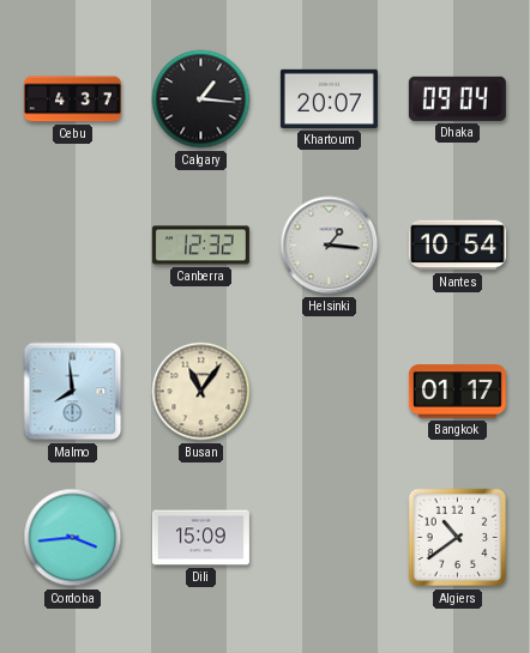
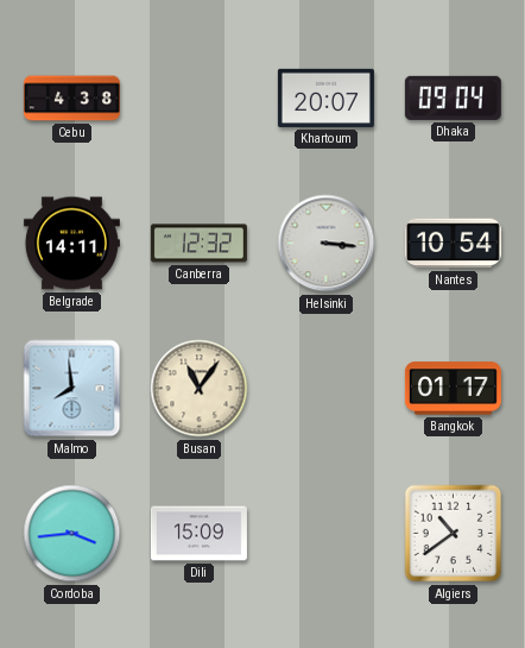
Cebu: 4:37 -> 4:38 (71, 99)
Calgary: 1:16 -> none (201, 99)
Belgrade: none -> 14:11 (71, 244)
Helsinki: 1:16 -> 3:16 (327, 244)
